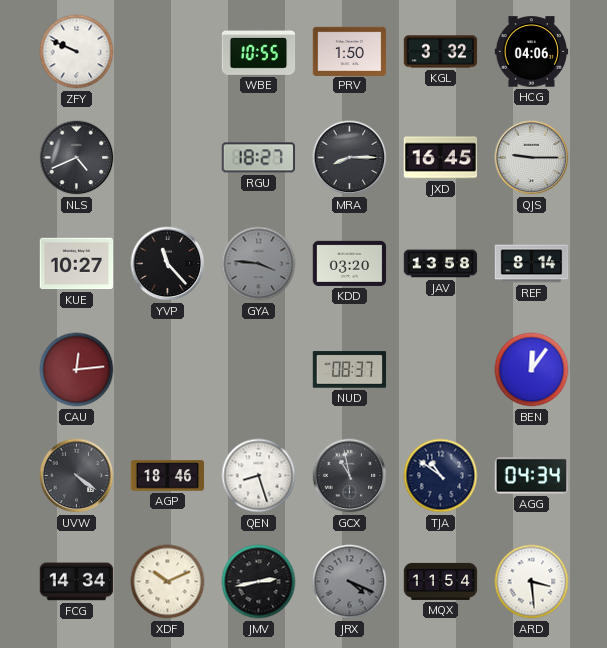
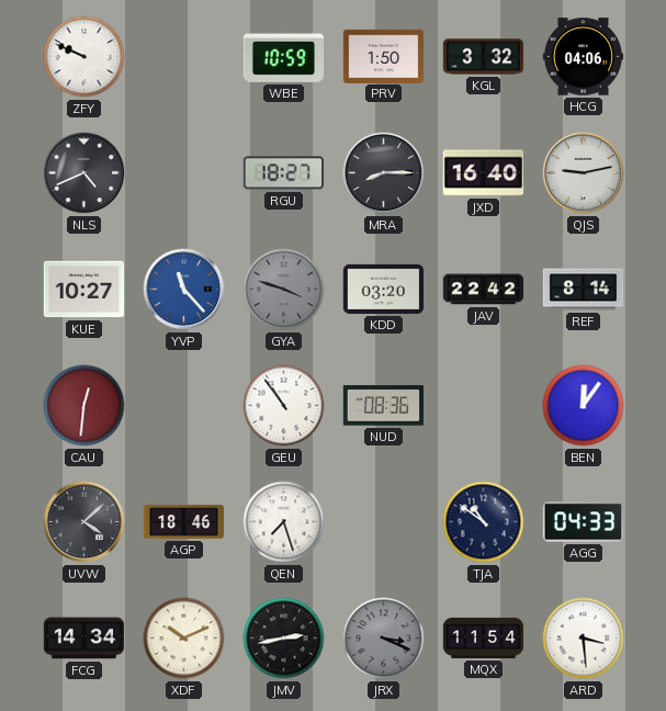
WBE: 10:55 -> 10:59 (284, 56)
JXD: 16:45 -> 16:40 (484, 173)
QJS: 9:15 -> 9:13 (584, 173)
YVP dial: black -> blue (184, 290)
GYA: 3:46 -> 3:48 (284, 290)
JAV: 13:58 -> 22:42 (484, 290)
CAU: 12:14 -> 12:31 (84, 406)
GEU: none -> 10:54 (284, 406)
NUD: 08:37 -> 08:36 (384, 406)
UVW: 4:21 -> 4:08 (84, 522)
QEN: 8:27 -> 7:27 (284, 522)
GCX: 10:58 -> none (350, 476)
AGG: 04:34 -> 04:33 (584, 522)
JRX: 4:19 -> 3:19 (384, 639)
